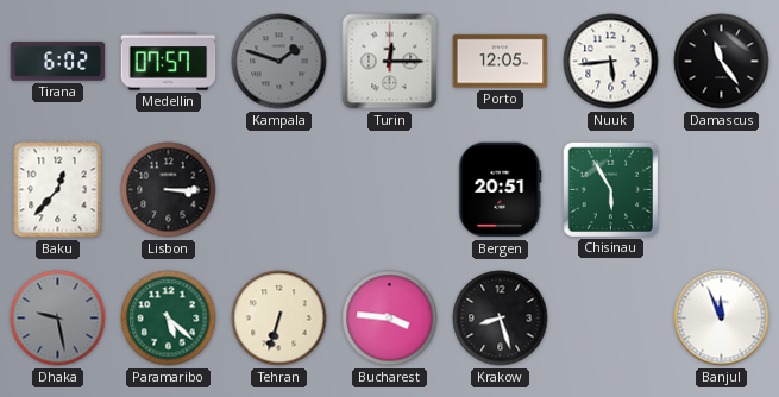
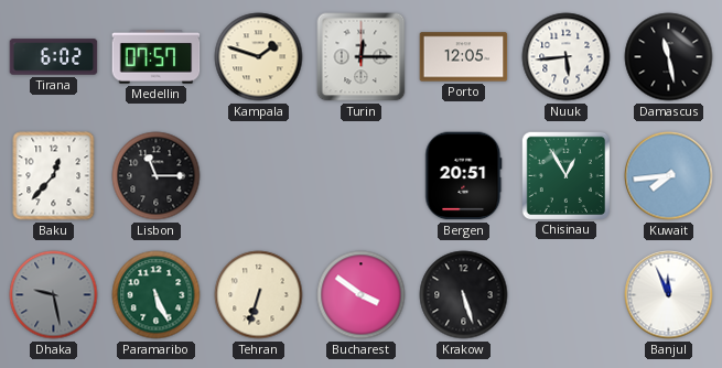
Kampala dial: grey -> cream (259, 57)
Damascus: 11:24 -> 11:28 (669, 57)
Lisbon: 3:15 -> 11:15 (157, 176)
Chisinau: 5:55 -> 12:55 (565, 175)
Kuwait: none -> 7:44 (669, 176)
Paramaribo: 5:22 -> 5:26 (157, 295)
Bucharest: 3:46 -> 3:51 (362, 295)
Krakow: 8:27 -> 5:27 (464, 295)
